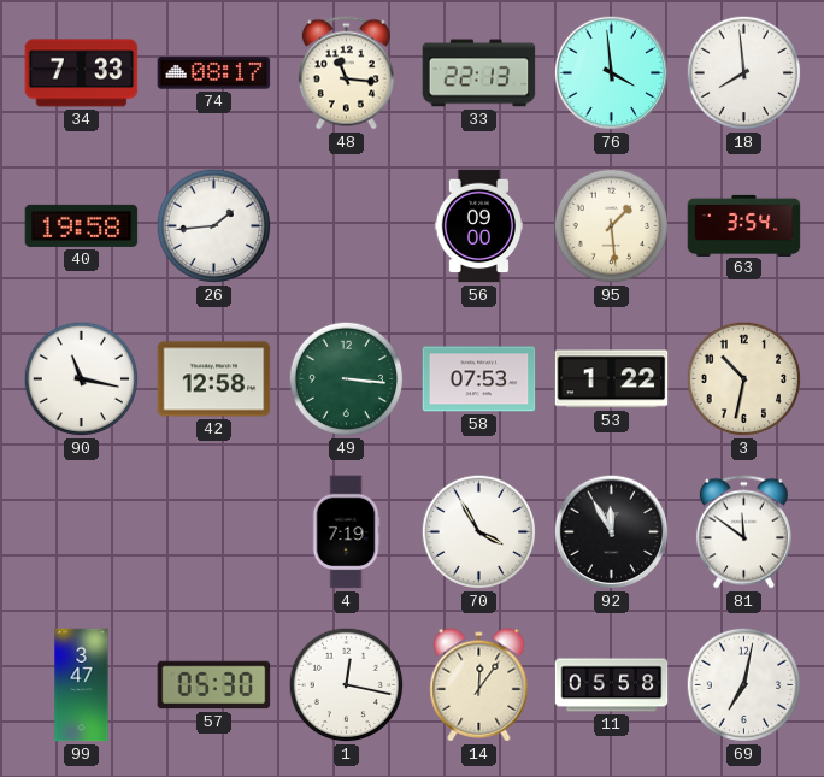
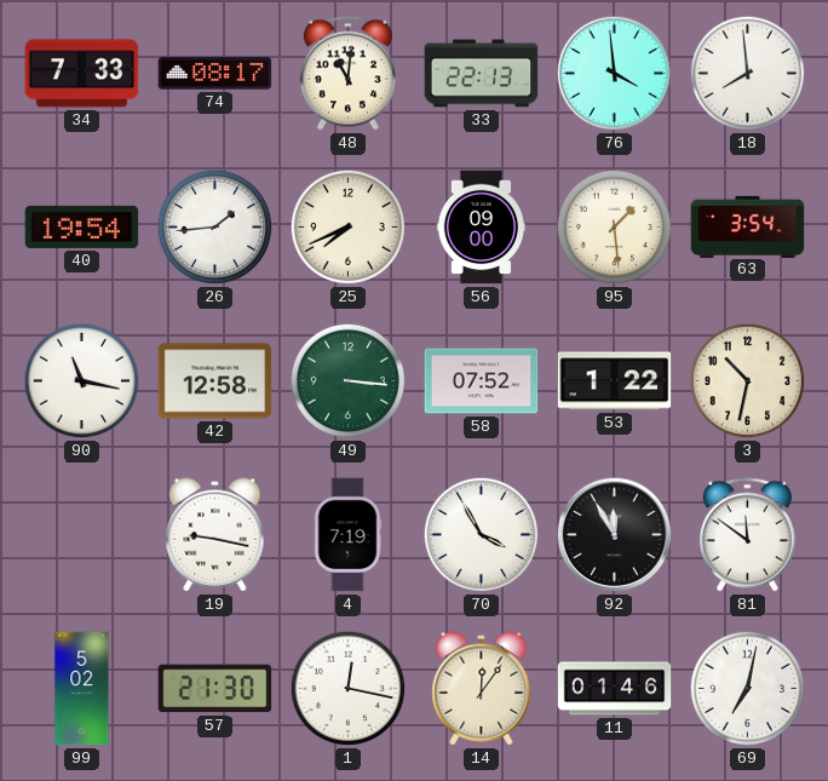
48: 11:16 -> 11:01 (347, 74)
40: 19:58 -> 19:54 (82, 226)
25: none -> 7:41 (349, 228)
58: 07:53 -> 07:52 (482, 381)
19: none -> 9:17 (215, 535)
99: 3:47 -> 5:02 (82, 689)
57: 05:30 -> 21:30 (215, 689)
11: 05:58 -> 01:46 (615, 689)
